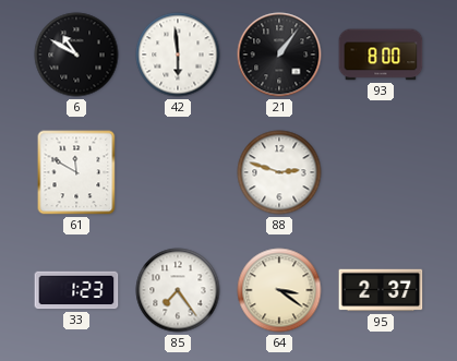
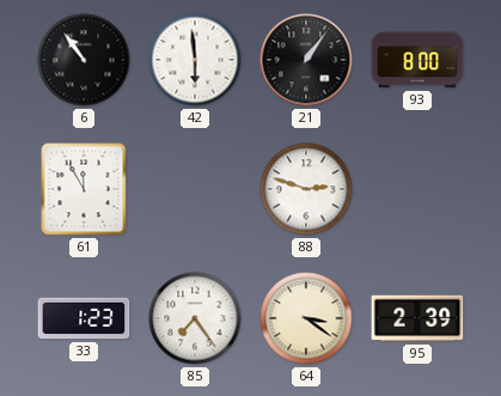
6: 10:50 -> 10:54 (84, 60)
61: 11:50 -> 11:55 (84, 189)
95: 2:37 -> 2:39 (417, 318)
